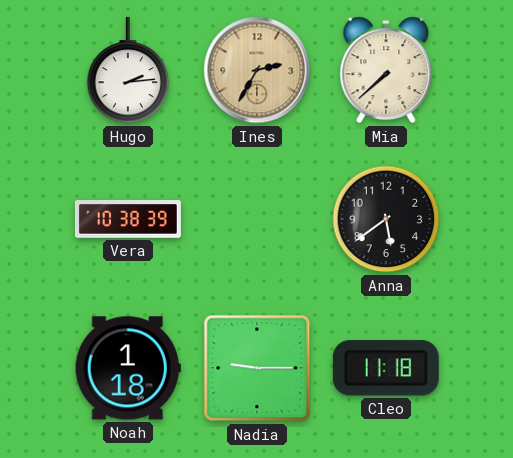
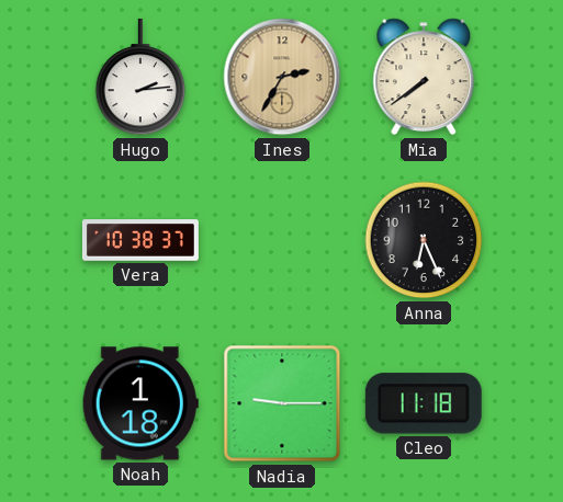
Mia: 7:38 -> 7:39 (424, 77)
Vera: 10:38:39 -> 10:38:37 (140, 240)
Anna: 5:39 -> 6:26 (424, 240)
